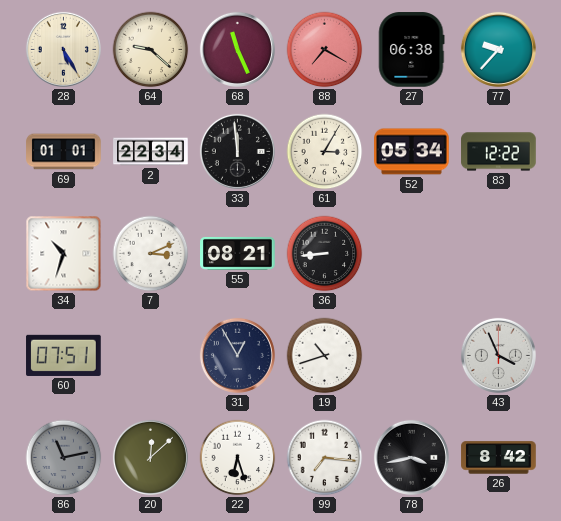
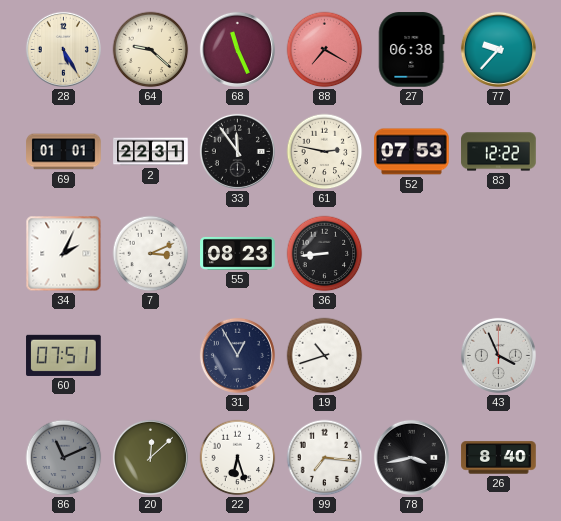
2: 22:34 -> 22:31 (151, 152)
33: 11:59 -> 11:54 (237, 151)
61: 3:05 -> 2:47 (325, 152)
52: 05:34 -> 07:53 (412, 152)
34: 10:33 -> 2:04 (64, 254)
55: 08:21 -> 08:23 (238, 253)
86: 11:13 -> 11:11 (64, 458)
26: 8:42 -> 8:40 (499, 458)
